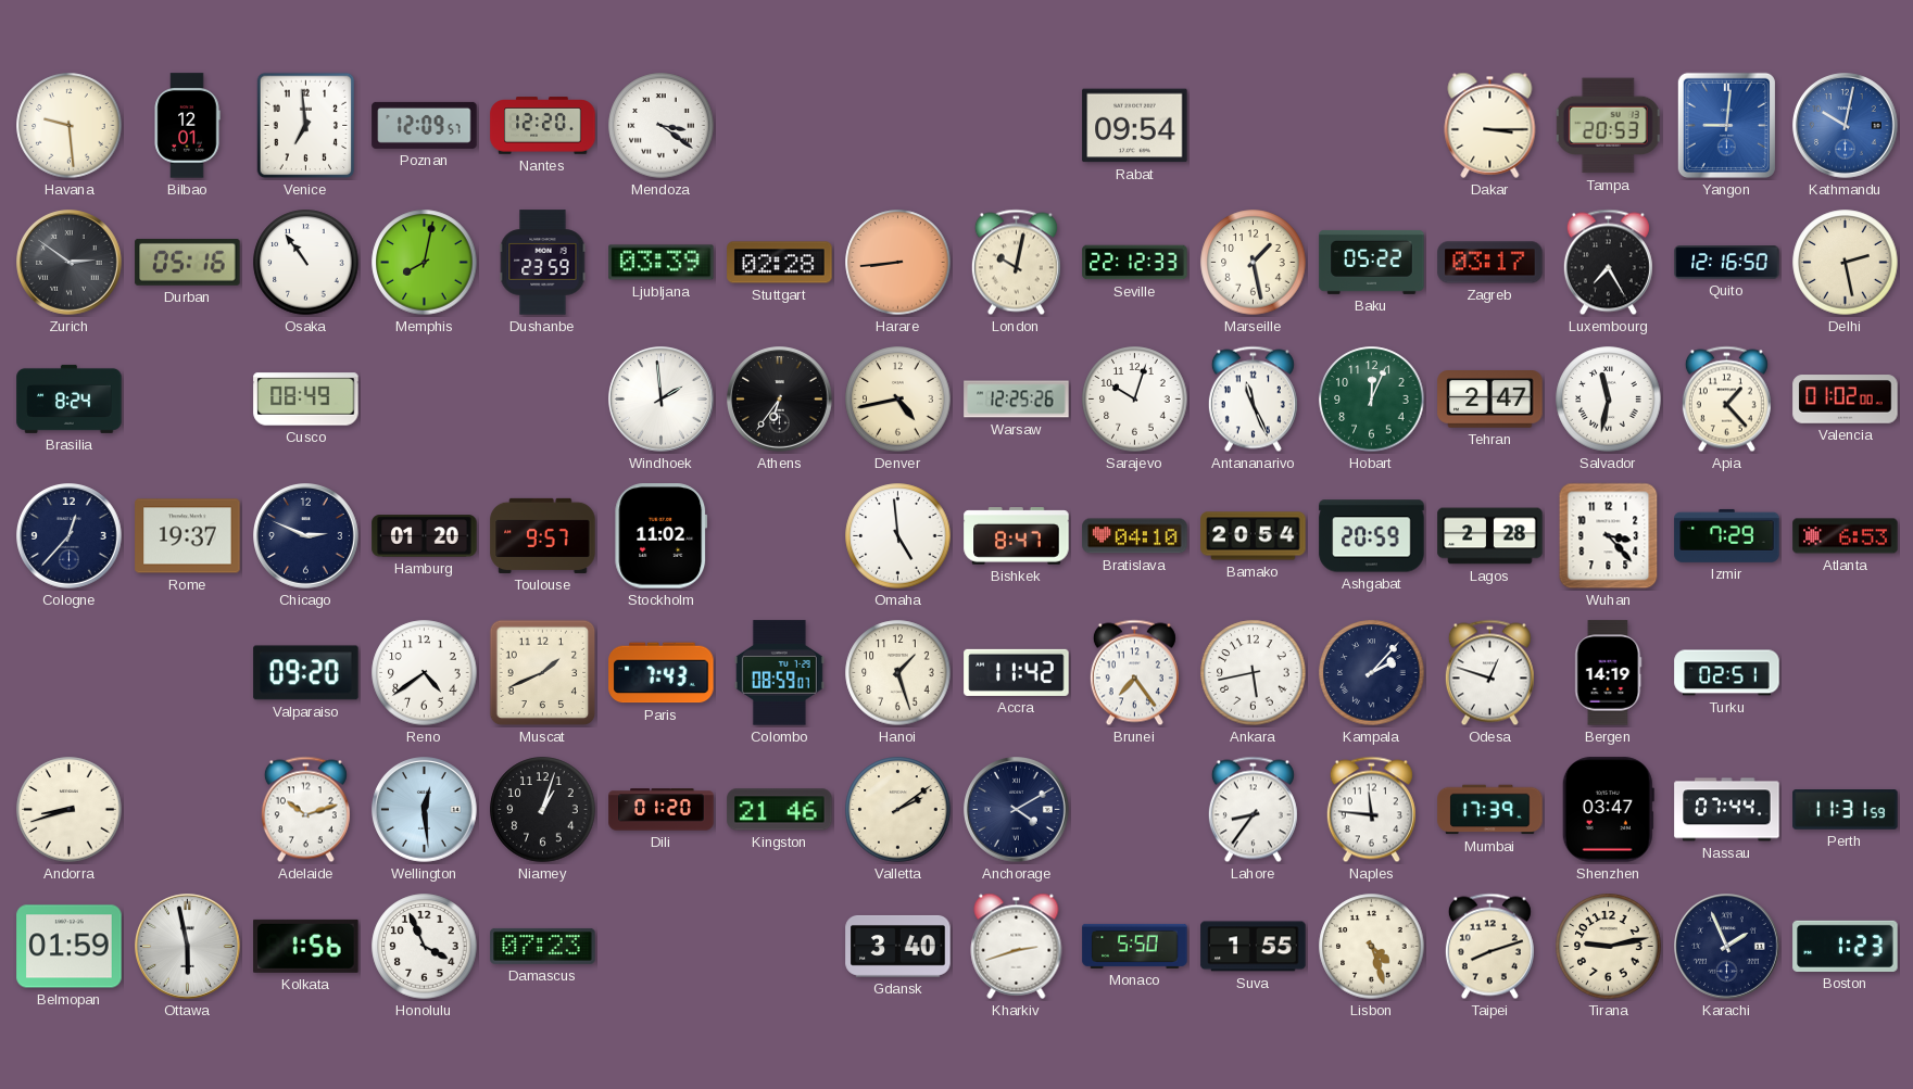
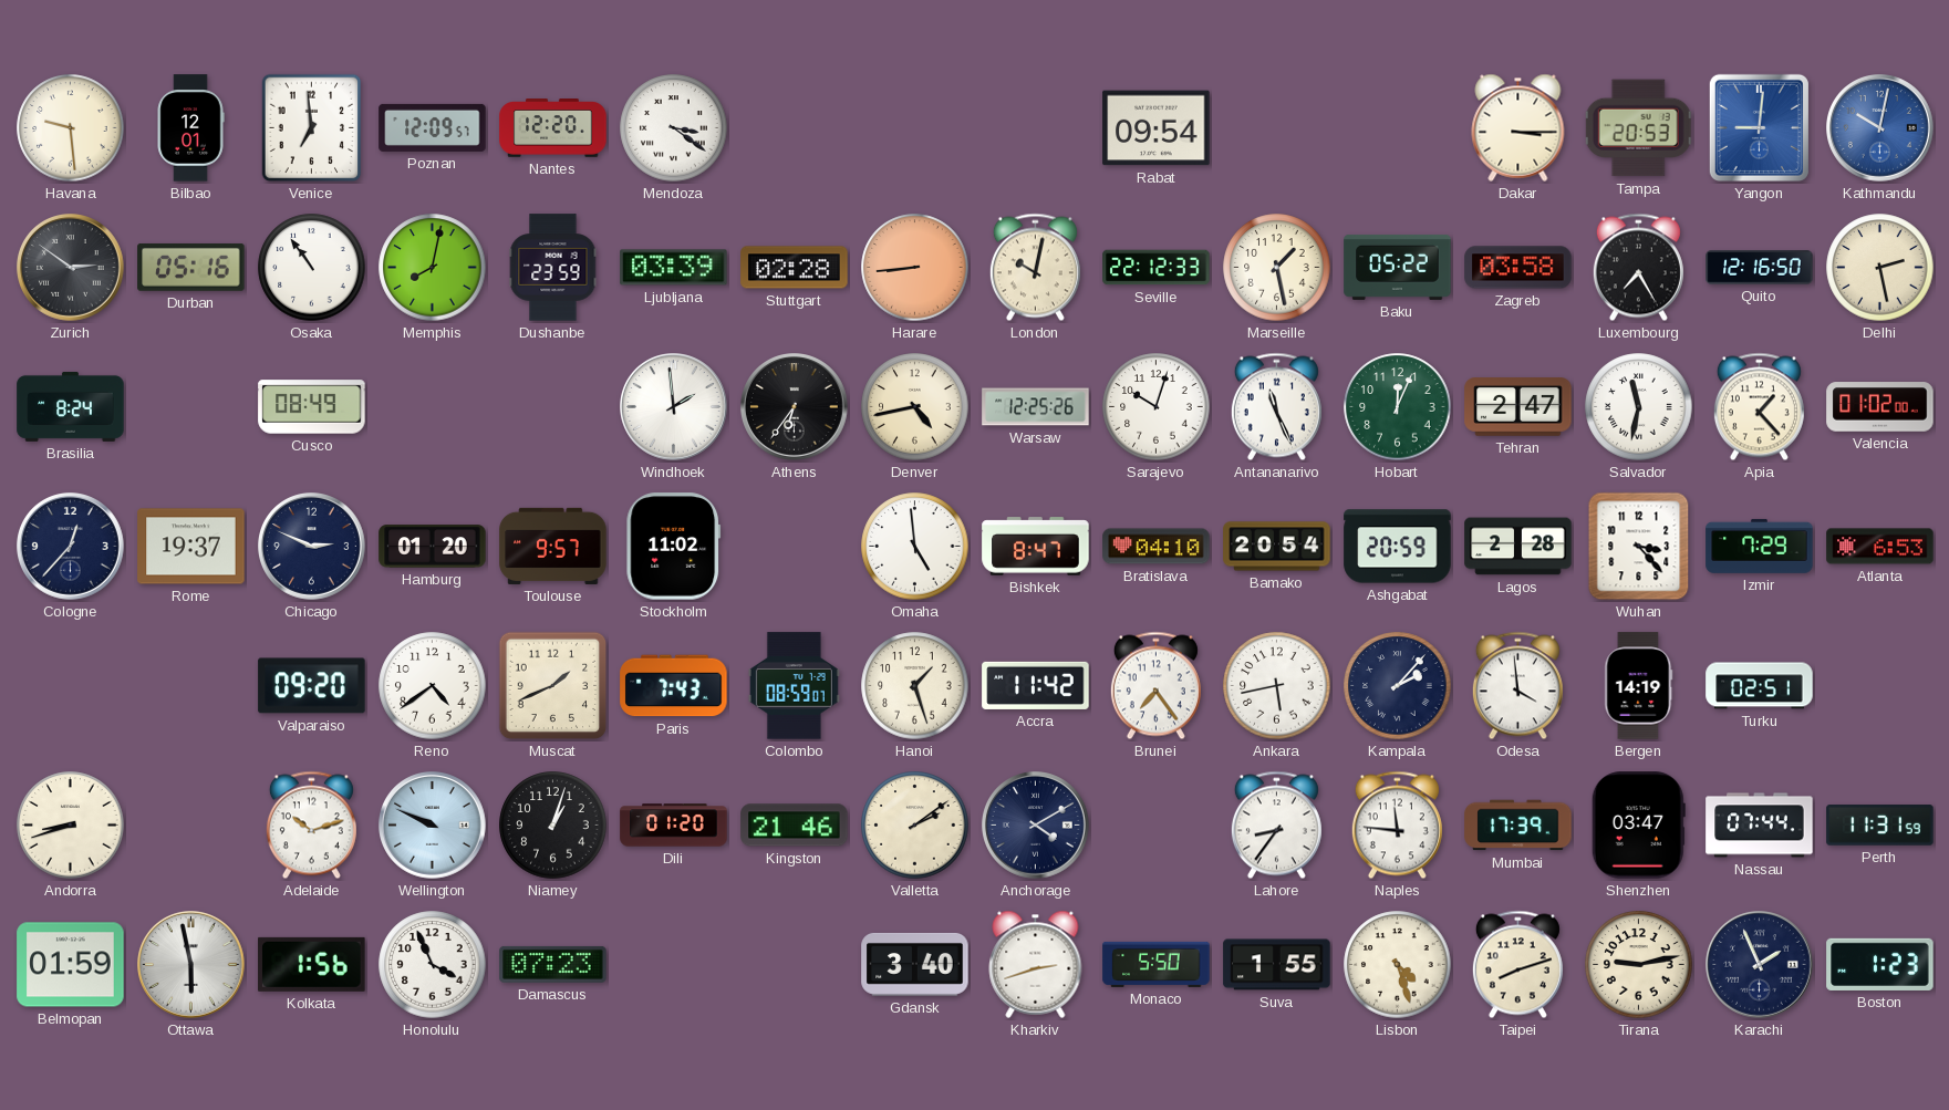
Zagreb: 03:17 -> 03:58 (1518, 268)
Odesa: 12:48 -> 3:59 (1517, 686)
Wellington: 12:29 -> 9:49 (433, 826)
